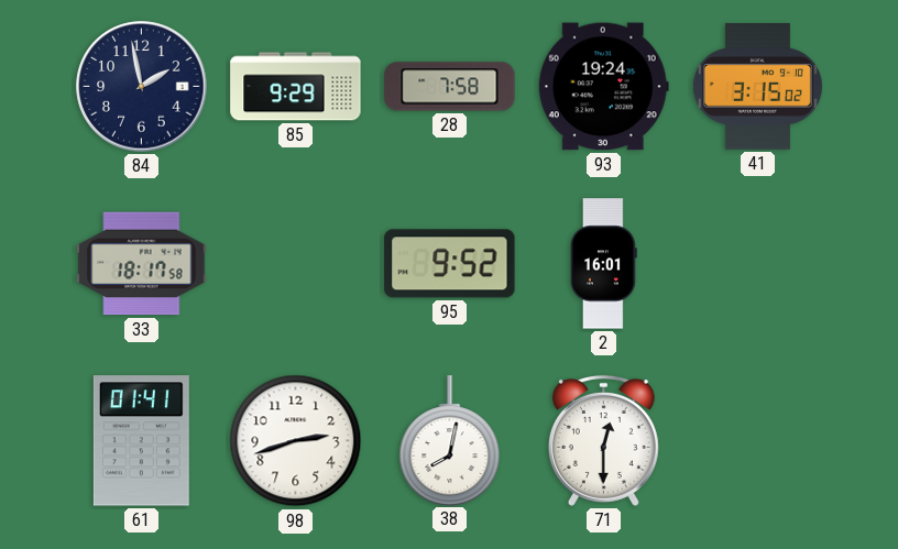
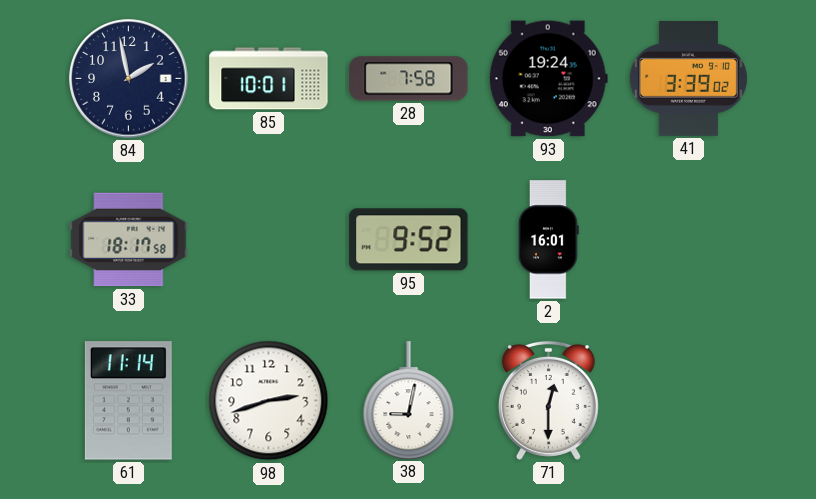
85: 9:29 -> 10:01 (269, 79)
41: 3:15 -> 3:39 (688, 79)
61: 01:41 -> 11:14 (128, 401)
38: 8:02 -> 9:02 (409, 400)
